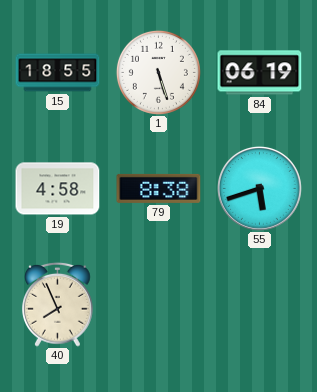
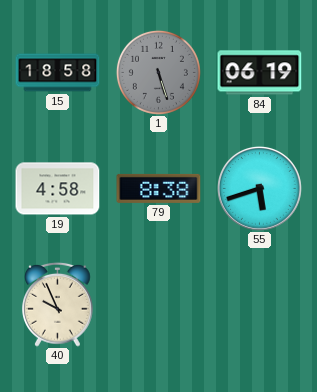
15: 18:55 -> 18:58 (58, 73)
1 dial: white -> grey (158, 72)
40: 7:56 -> 9:56 (58, 304)
